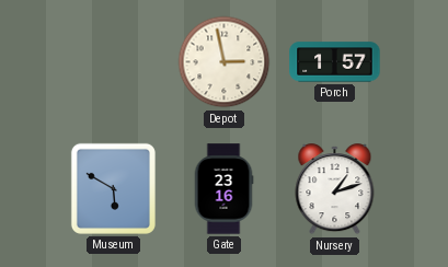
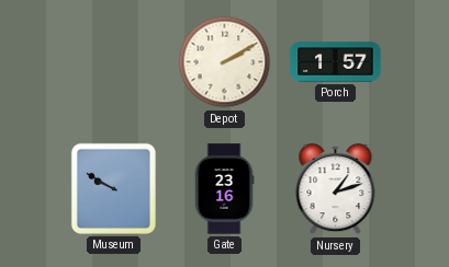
Depot: 2:58 -> 2:10 (225, 62)
Museum: 5:50 -> 9:50 (113, 188)
